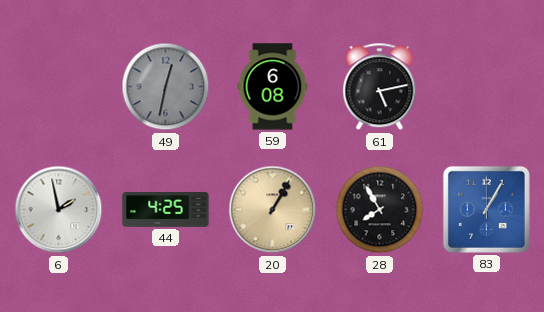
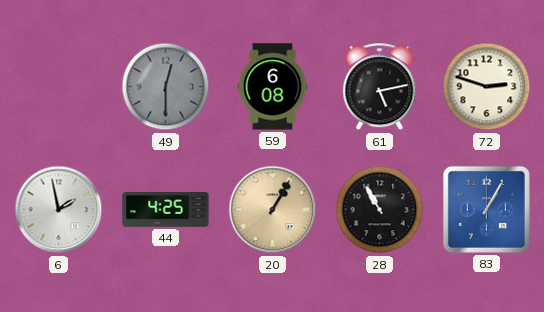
49: 12:32 -> 12:30 (166, 87)
72: none -> 2:48 (487, 87)
28: 7:55 -> 10:55 (380, 210)
